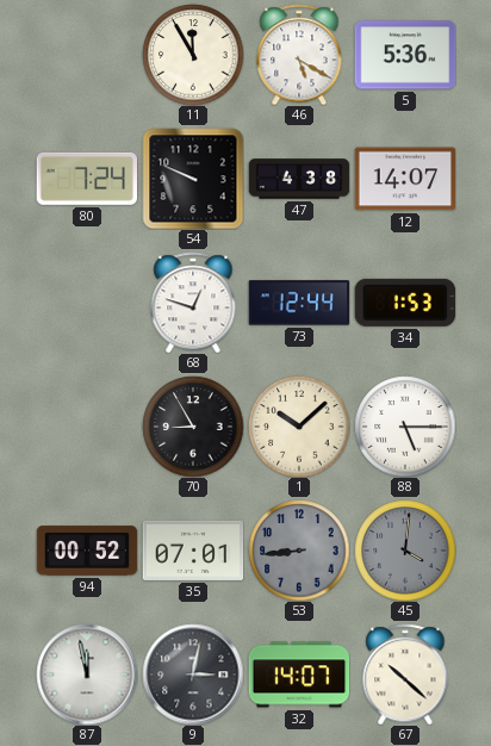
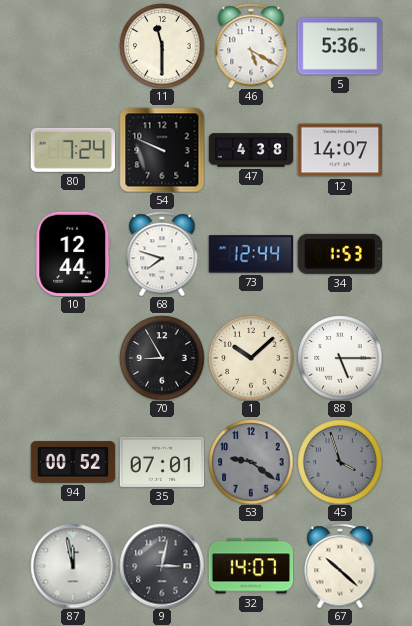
11: 11:55 -> 11:30 (162, 46)
10: none -> 12:44 (73, 254)
68: 12:48 -> 7:48 (162, 254)
53: 8:44 -> 9:21 (251, 462)
45: 4:01 -> 3:57 (340, 462)
